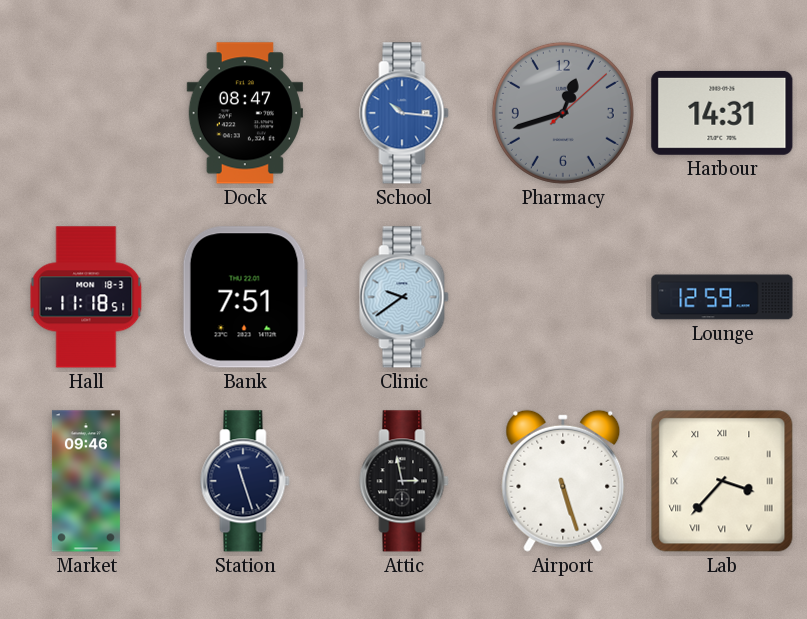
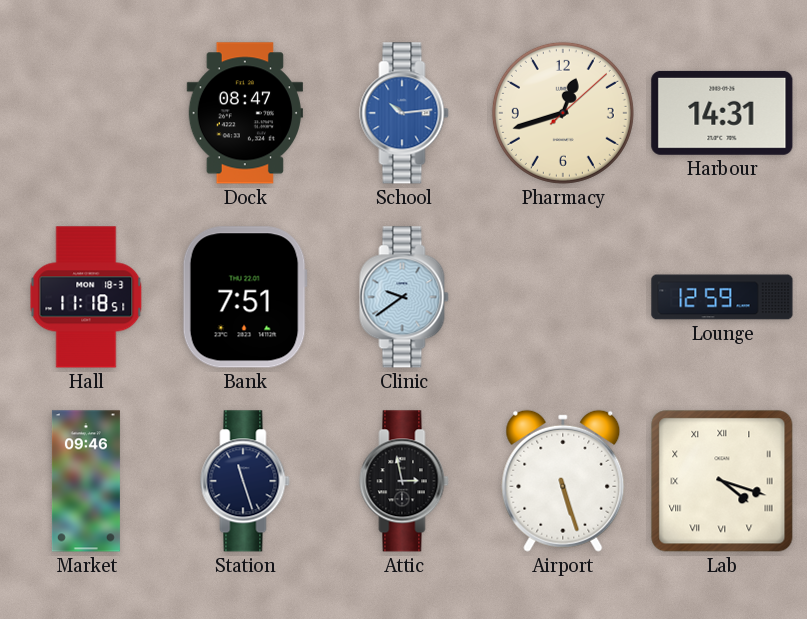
School: 10:16 -> 10:14 (404, 113)
Pharmacy dial: grey -> cream (563, 113)
Lab: 3:37 -> 4:18 (722, 481)
